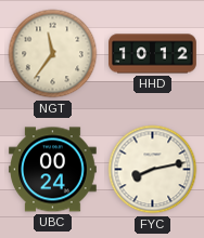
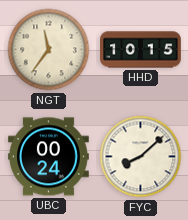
HHD: 10:12 -> 10:15 (141, 50)
FYC: 8:13 -> 8:08 (141, 157)
